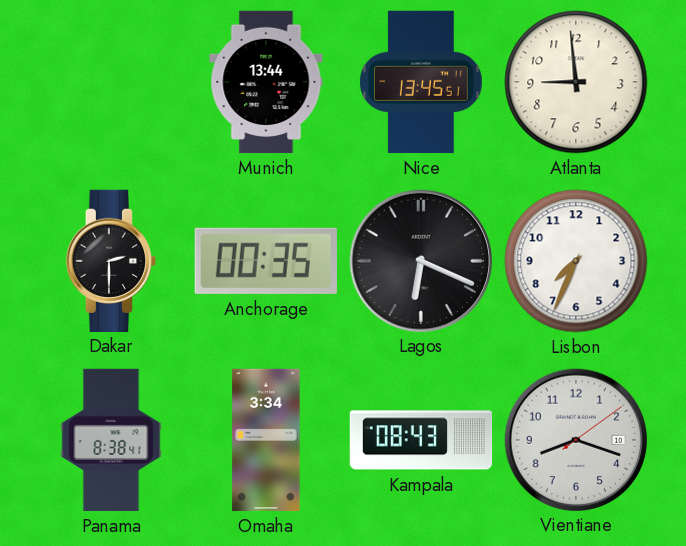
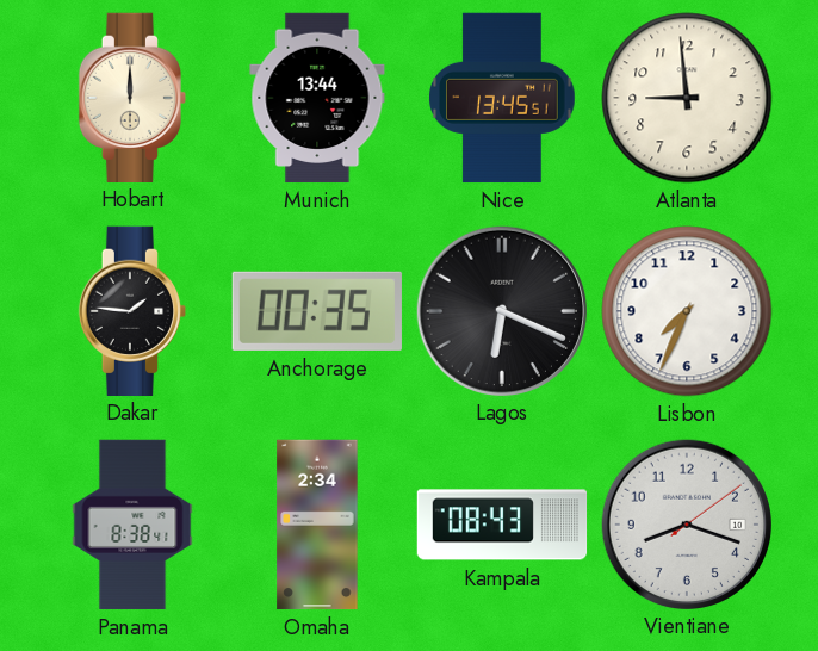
Hobart: none -> 12:00 (131, 97)
Dakar: 2:30 -> 1:46 (131, 310)
Omaha: 3:34 -> 2:34 (317, 525)
